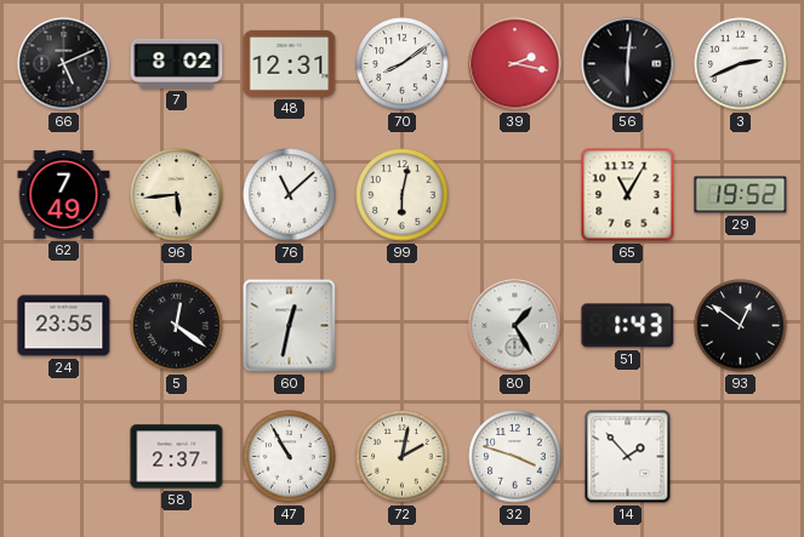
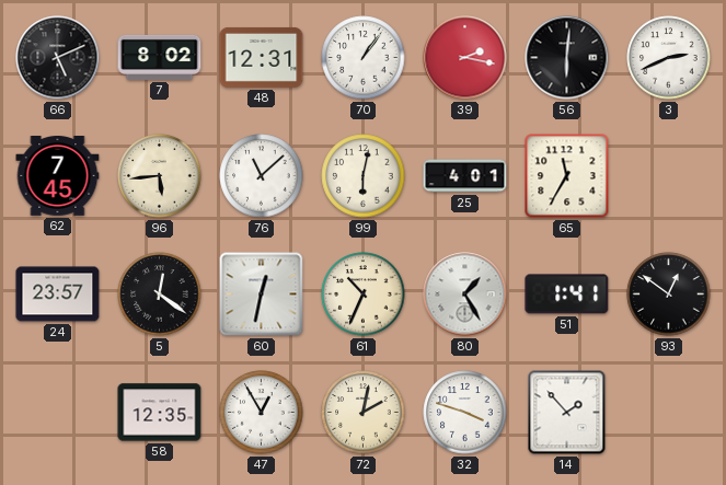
70: 8:09 -> 1:06 (364, 58)
62: 7:49 -> 7:45 (58, 176)
25: none -> 4:01 (465, 176)
65: 11:05 -> 11:35 (567, 176)
29: 19:52 -> none (741, 195)
24: 23:55 -> 23:57 (58, 295)
61: none -> 10:34 (364, 295)
51: 1:43 -> 1:41 (567, 295)
58: 2:37 -> 12:35 (160, 413)
47: 10:55 -> 12:55 (262, 413)
